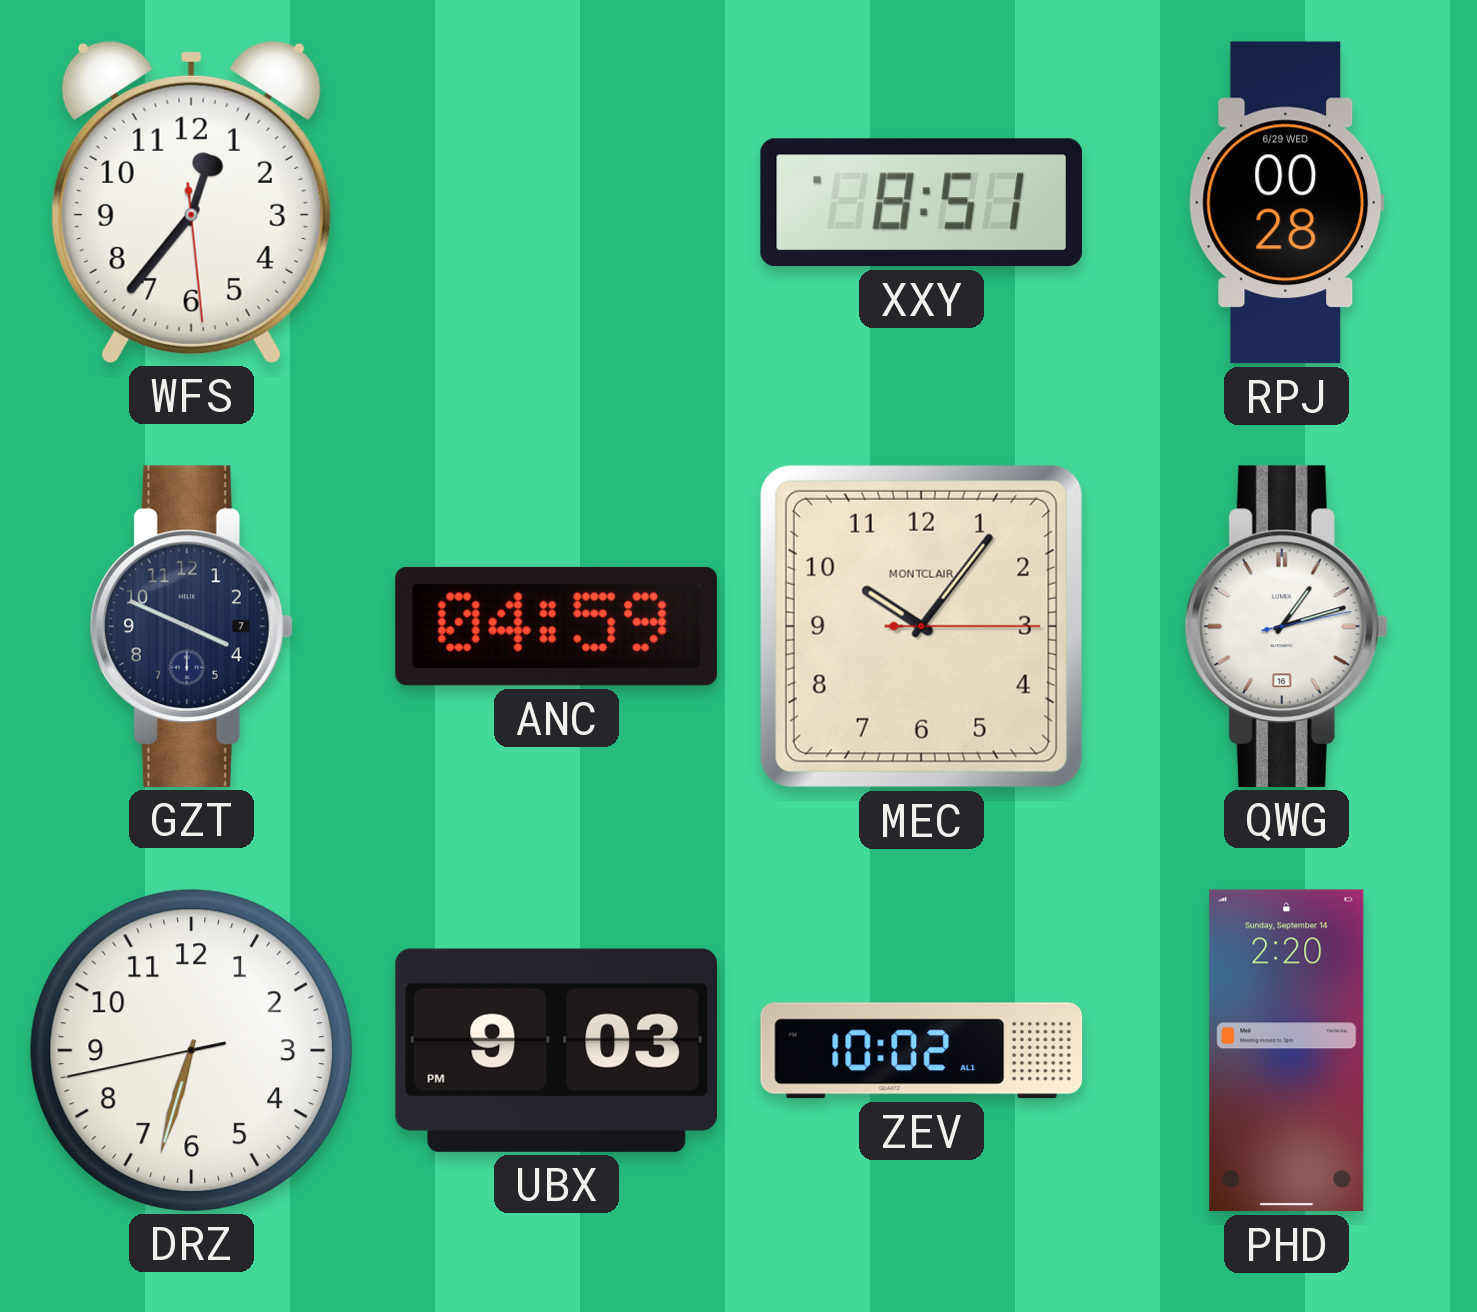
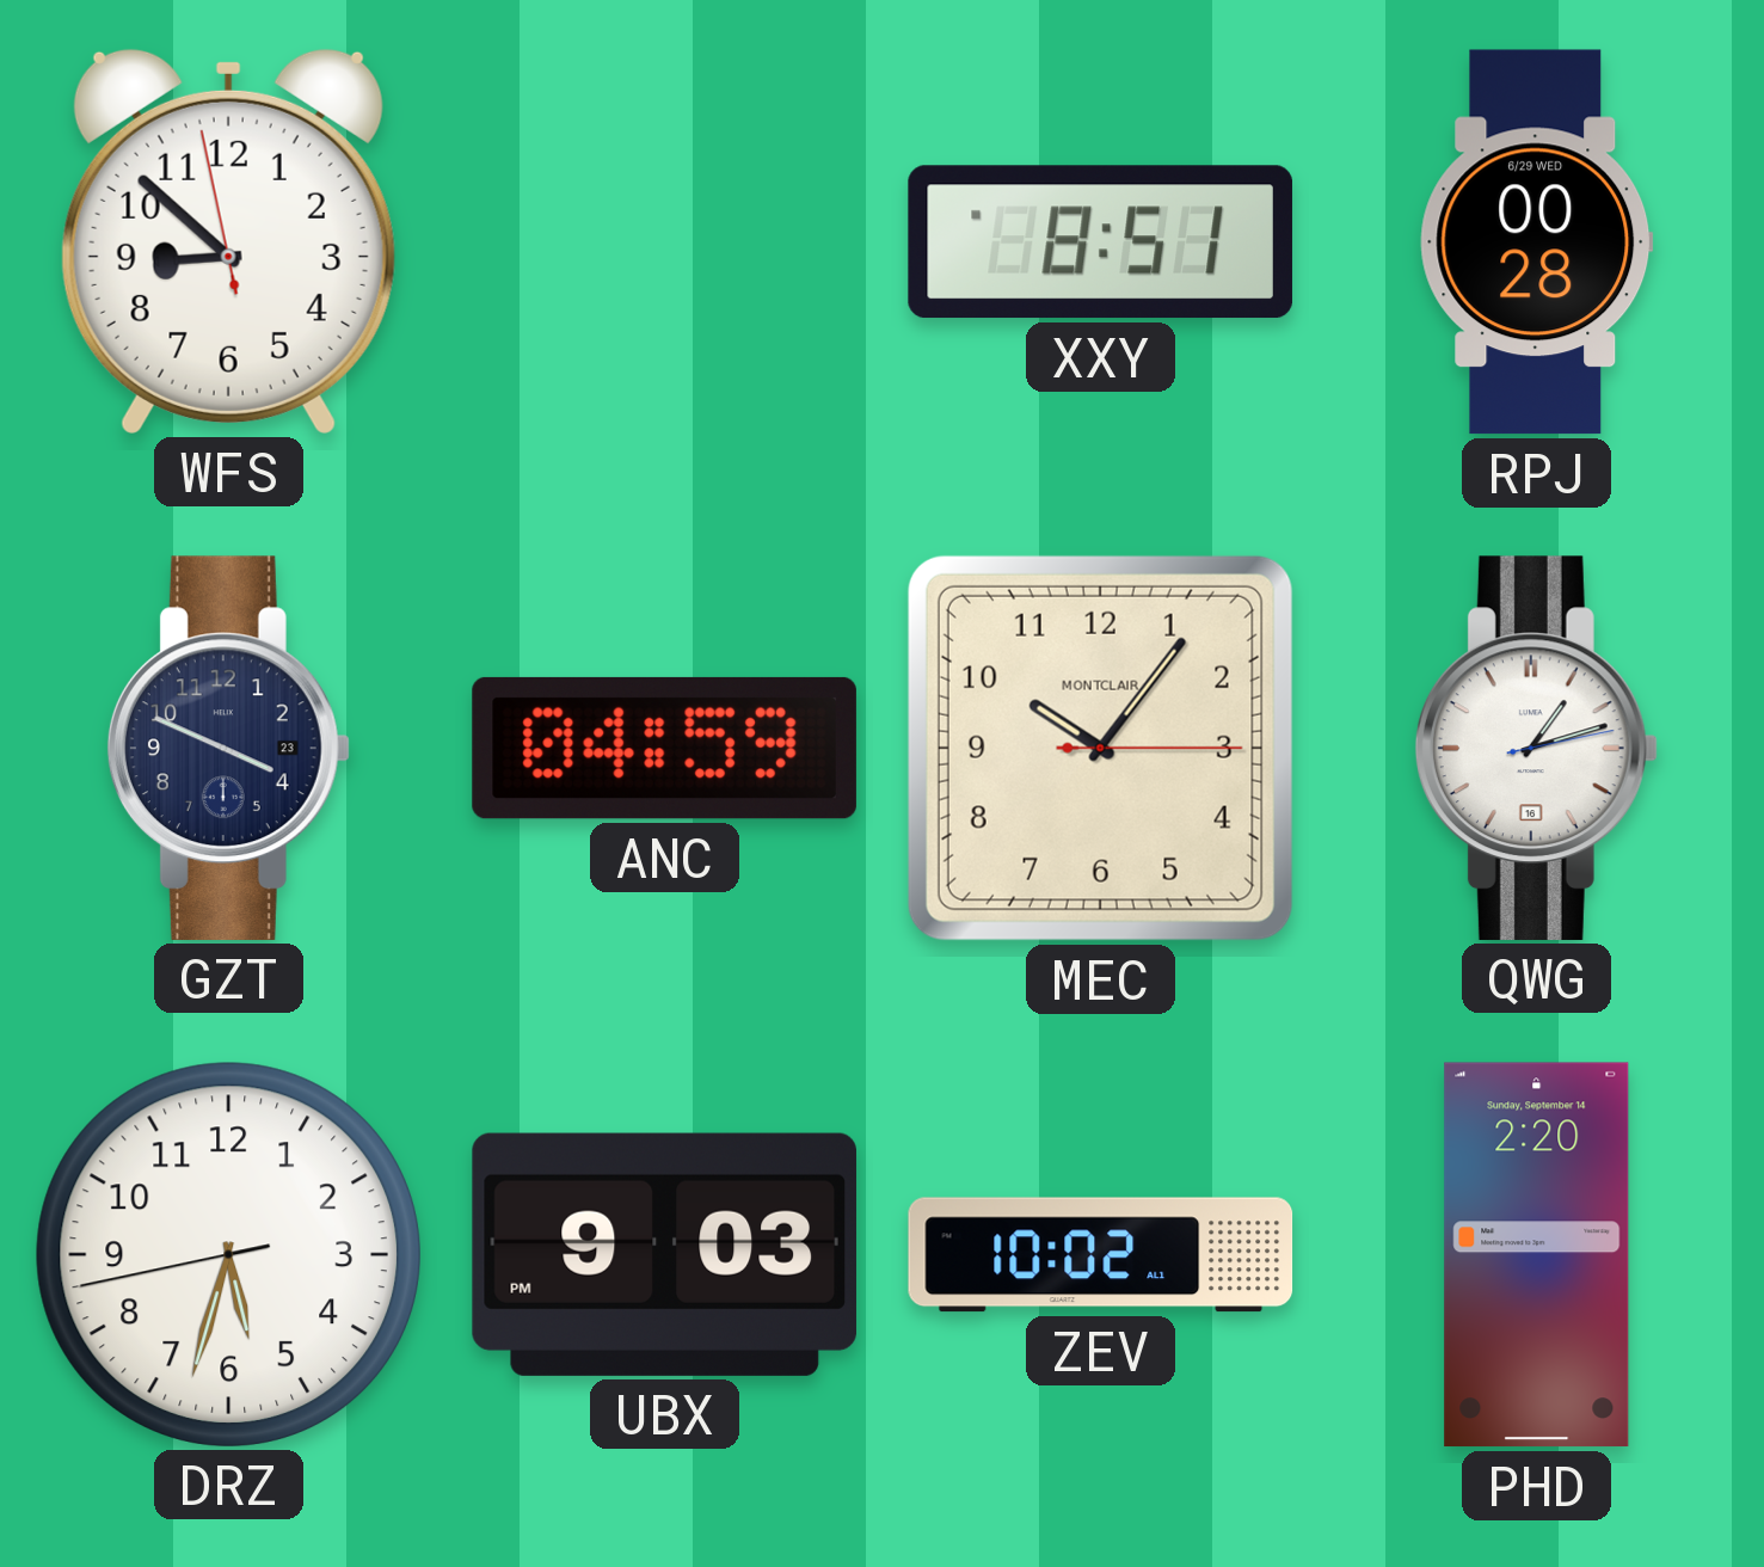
WFS: 12:36 -> 8:51 (228, 241)
GZT date: 7 -> 23 (228, 748)
DRZ: 6:32 -> 5:32 (228, 1254)
